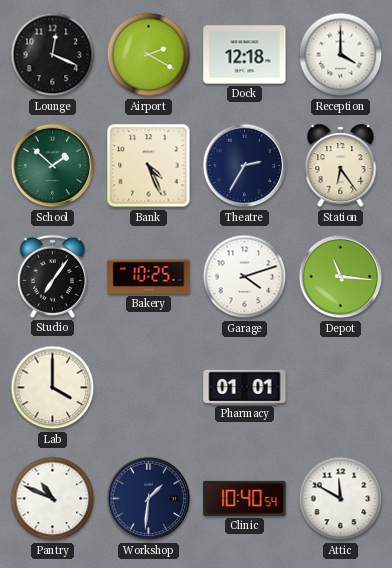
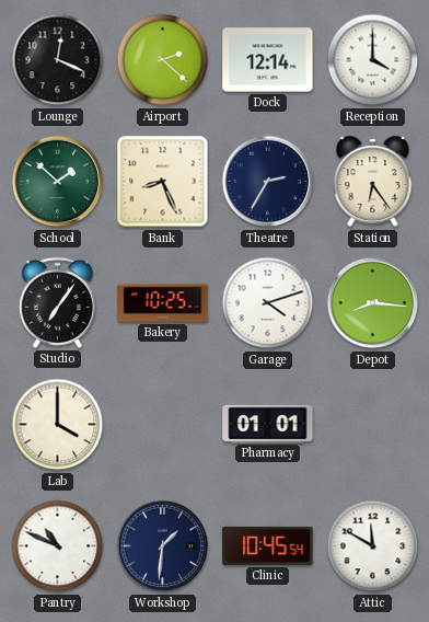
Airport: 2:20 -> 2:22 (163, 60)
Dock: 12:18 -> 12:14 (268, 60)
Bank: 4:26 -> 8:26 (163, 182)
Depot: 11:16 -> 8:16 (373, 303)
Clinic: 10:40 -> 10:45 (268, 545)
